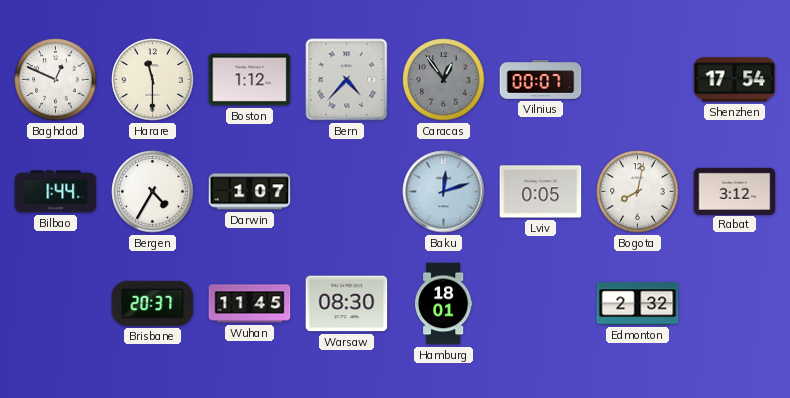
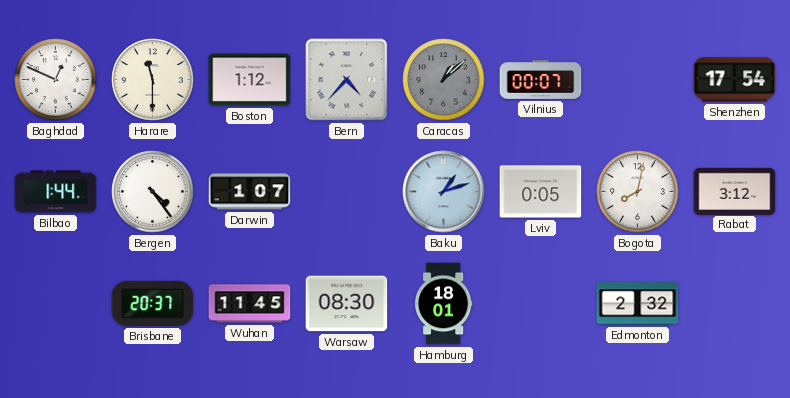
Caracas: 12:54 -> 1:08 (444, 80)
Bergen: 4:35 -> 4:24 (153, 192)
Baku: 12:12 -> 1:12 (444, 192)
